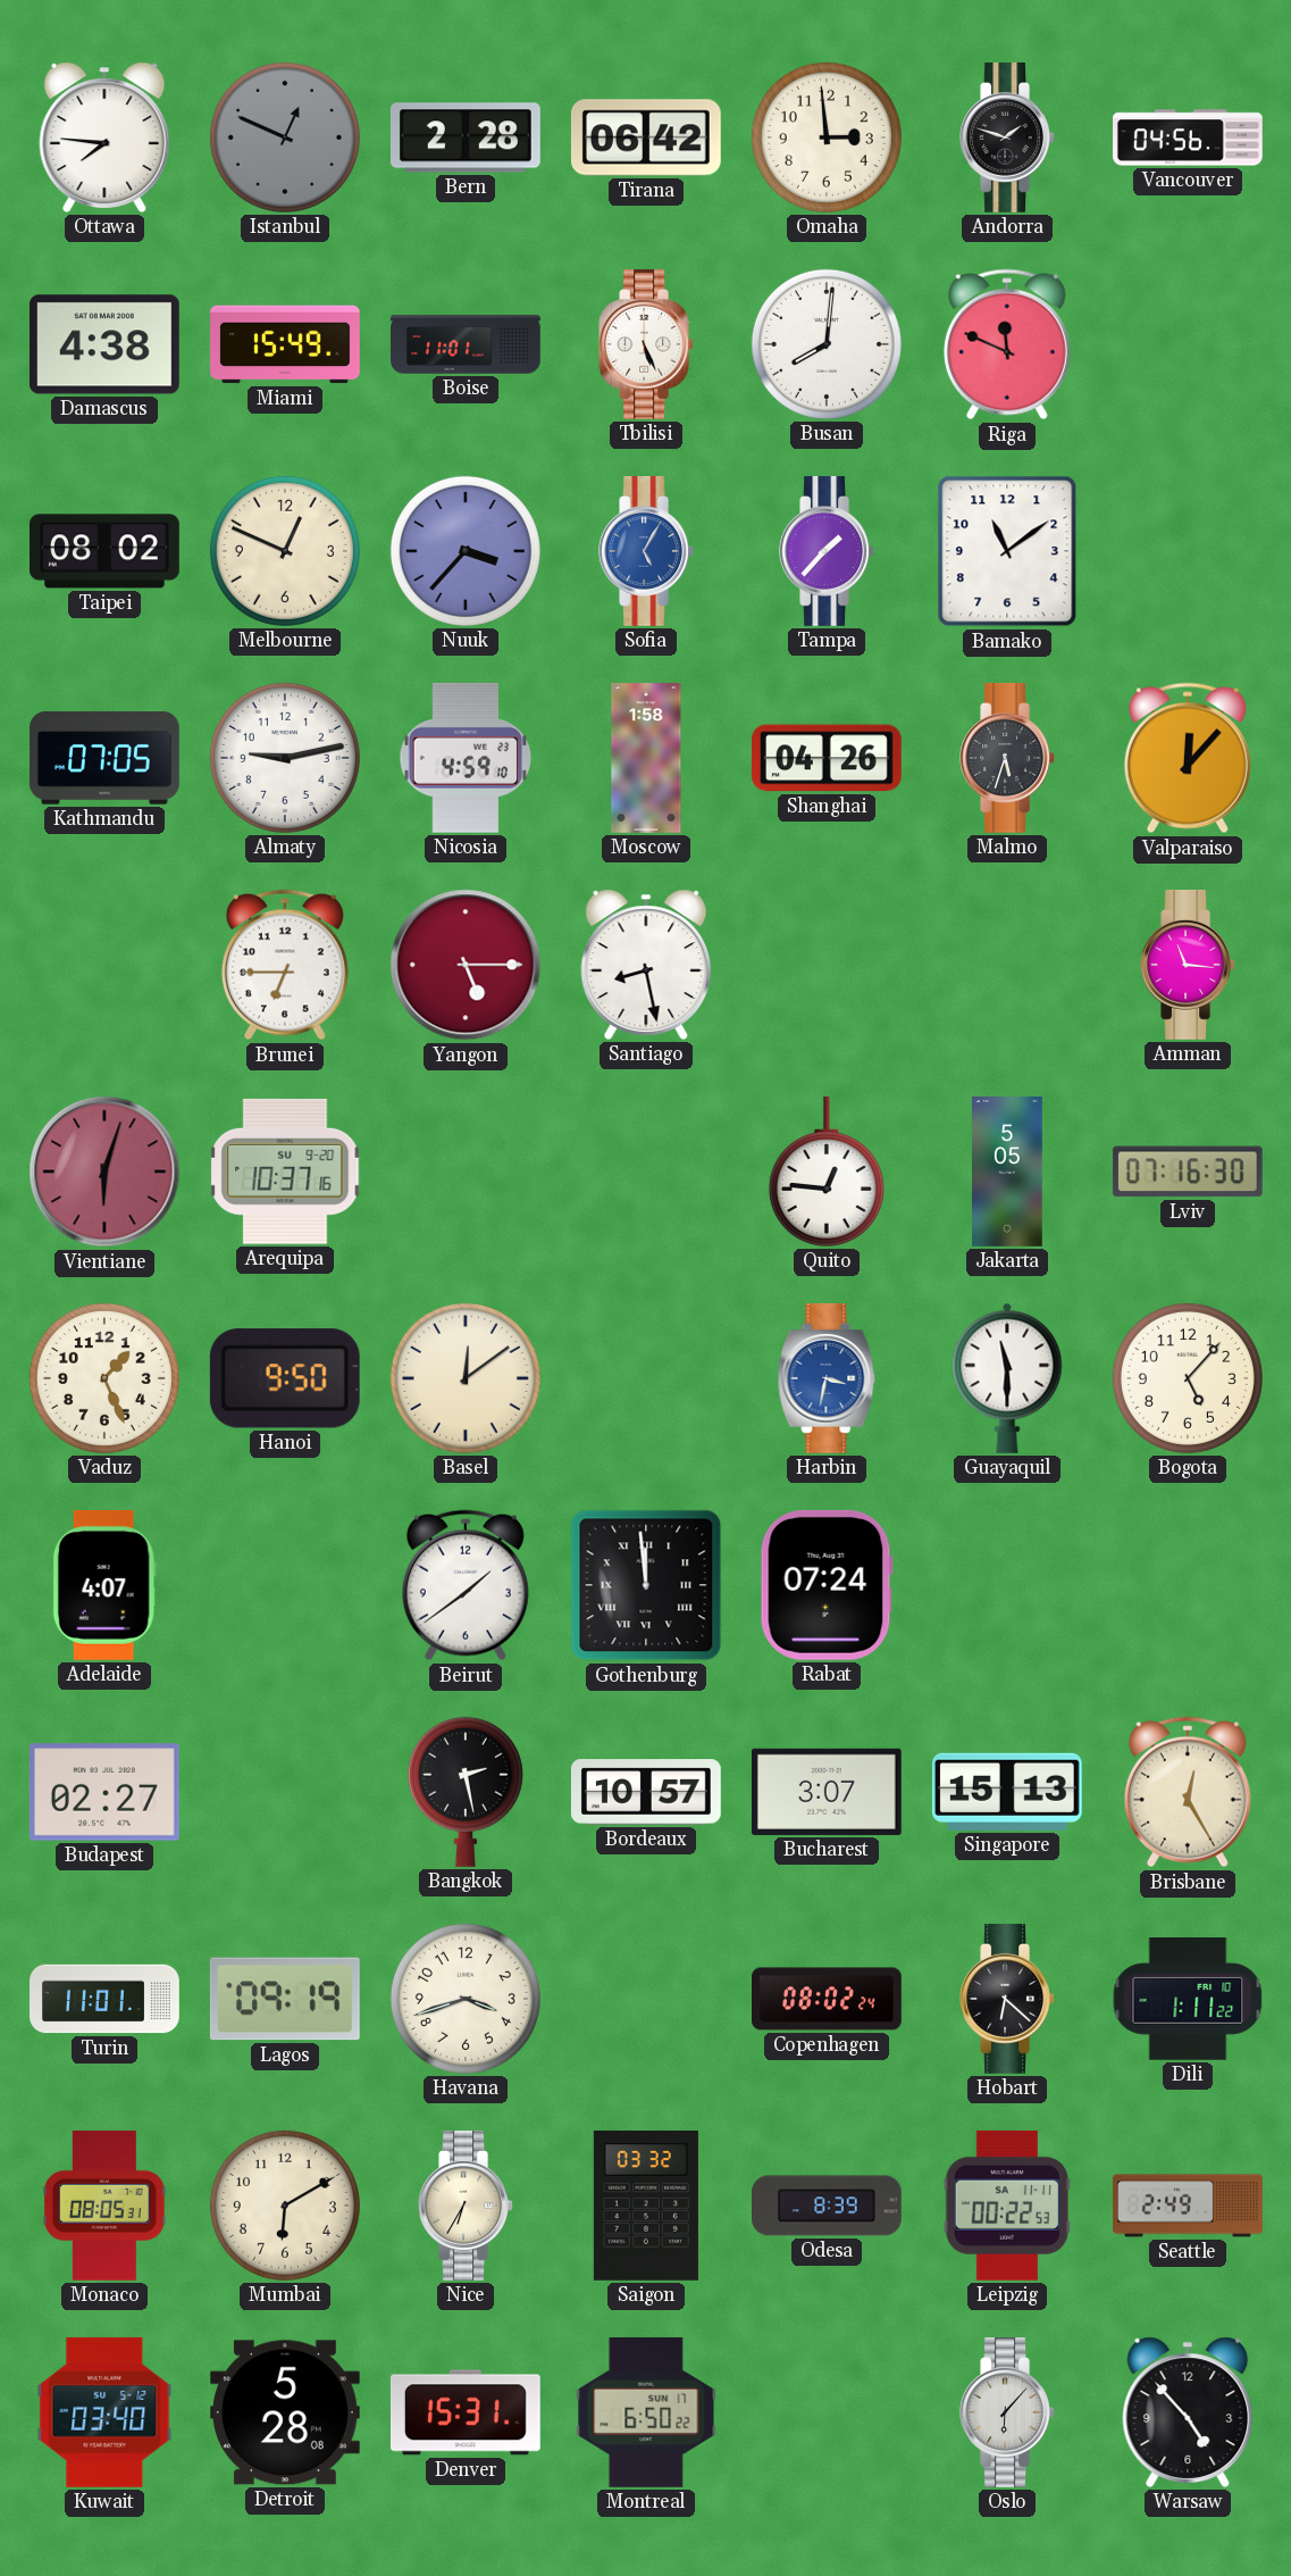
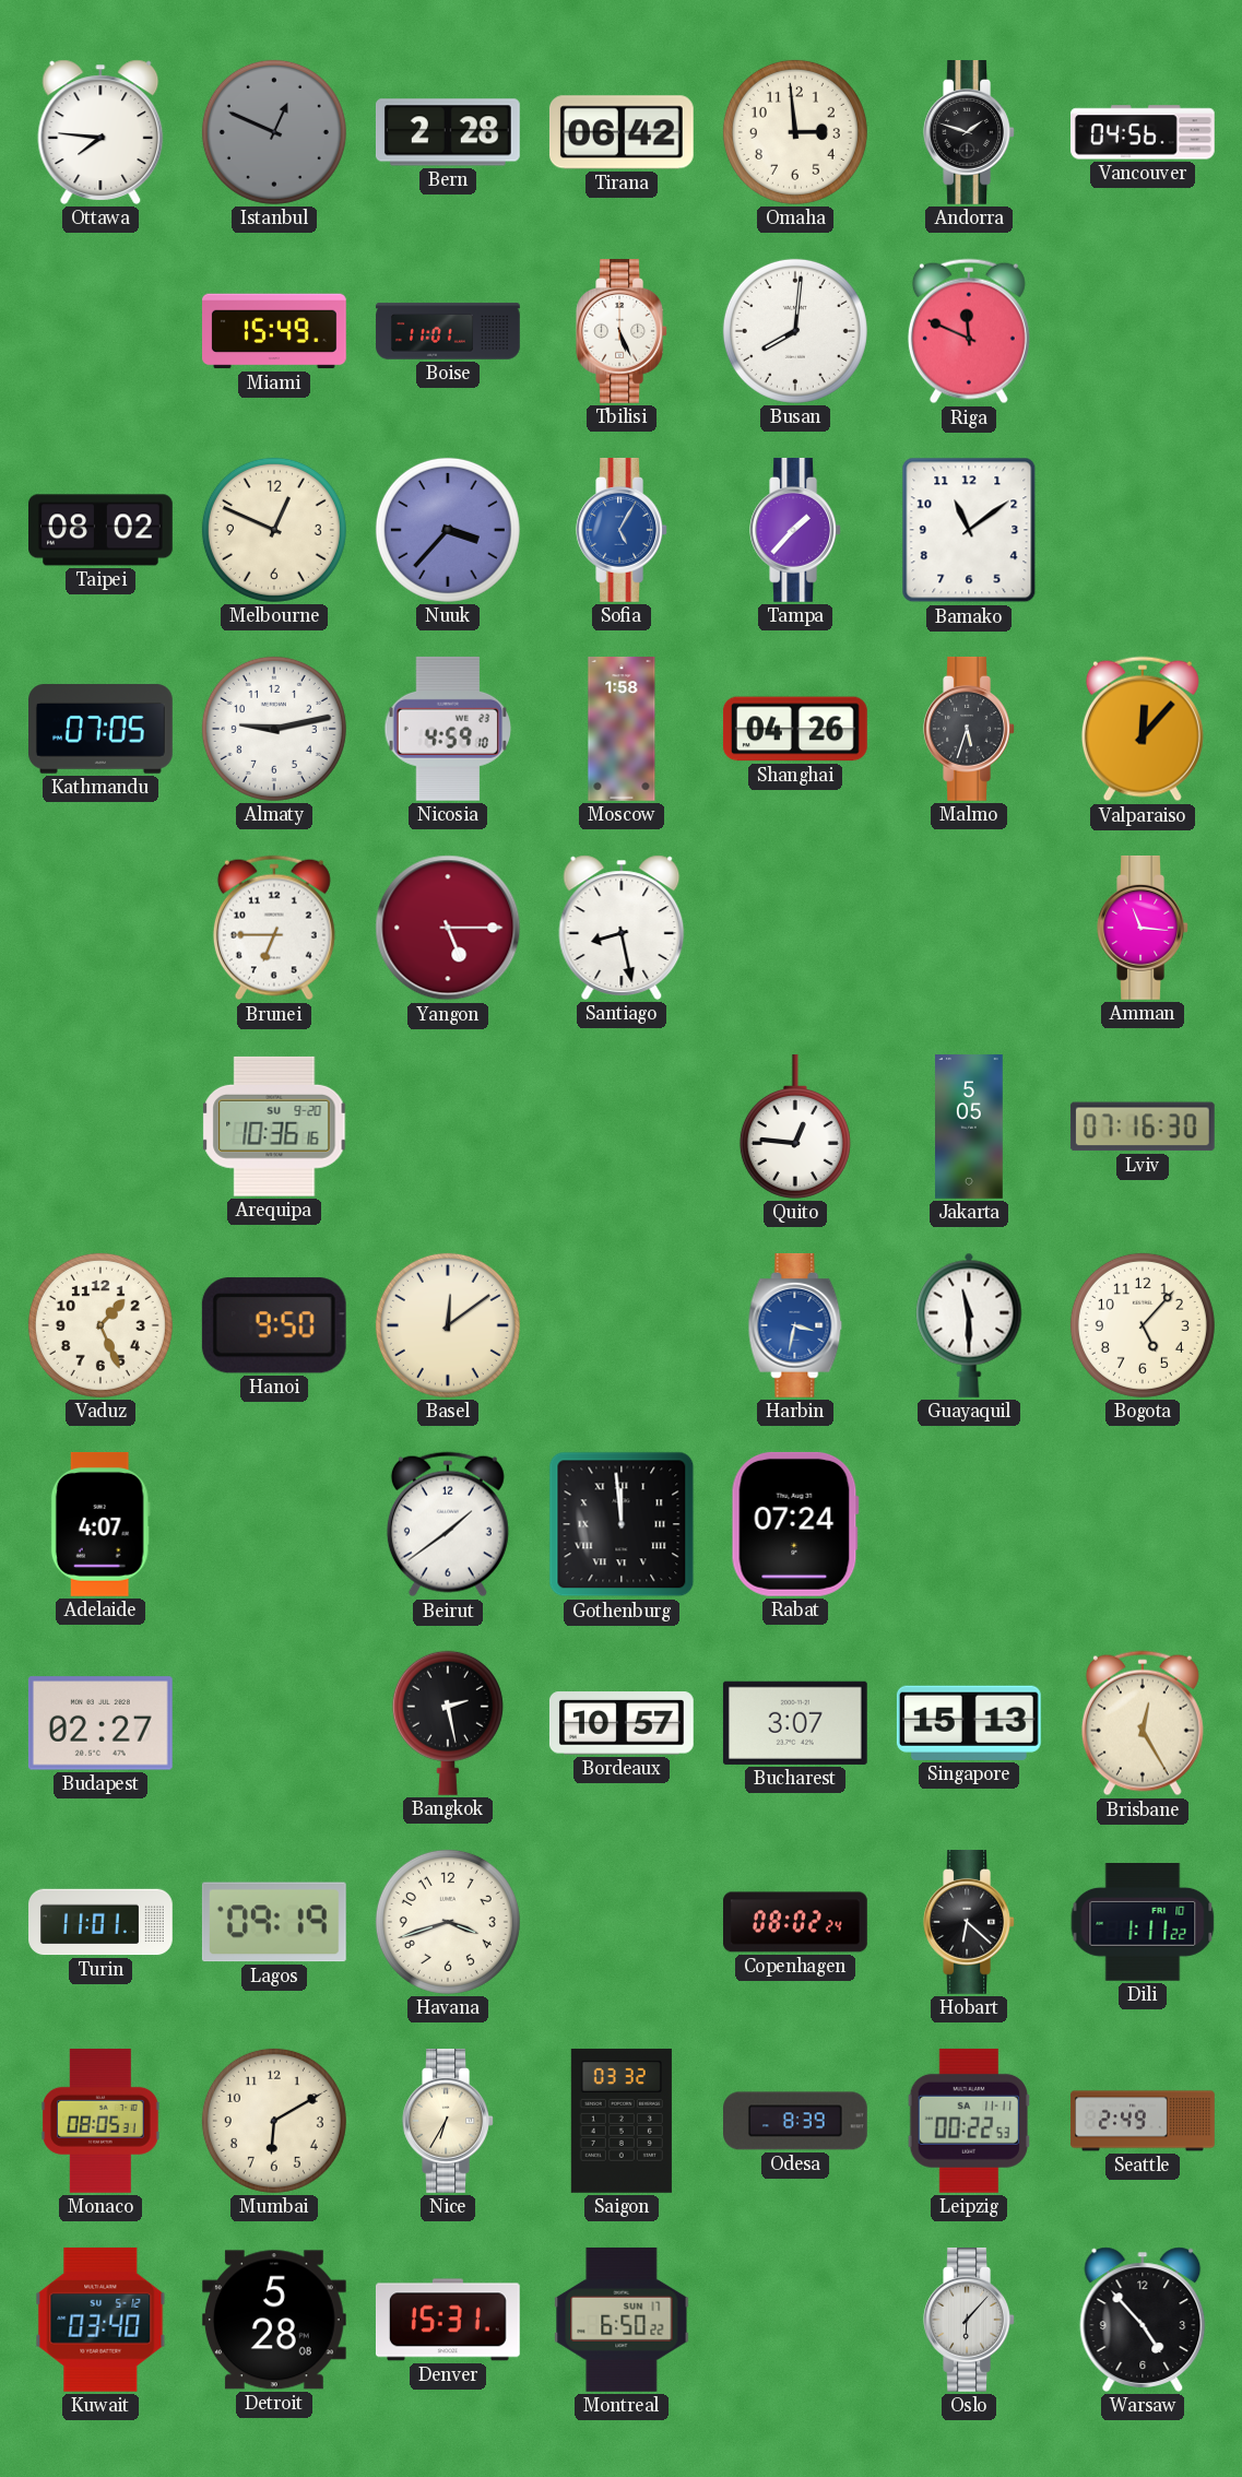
Damascus: 4:38 -> none (104, 344)
Vientiane: 6:03 -> none (104, 1172)
Arequipa: 10:37 -> 10:36 (274, 1127)
